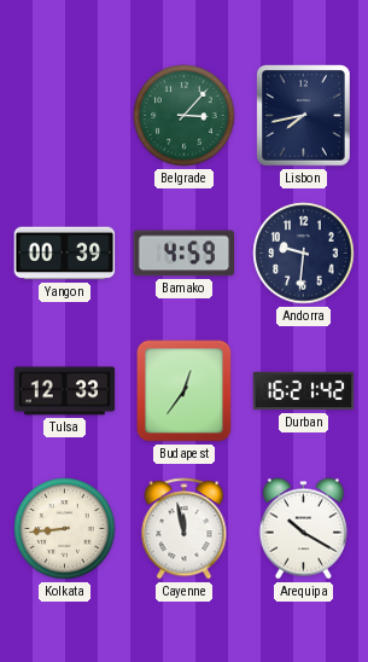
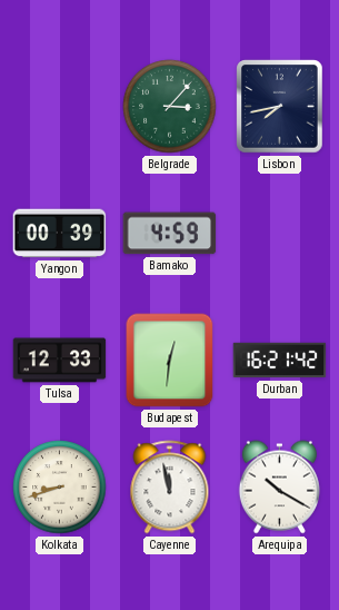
Andorra: 9:31 -> none (304, 254)
Budapest: 12:36 -> 12:31 (170, 361)
Kolkata: 8:44 -> 8:42 (60, 488)
